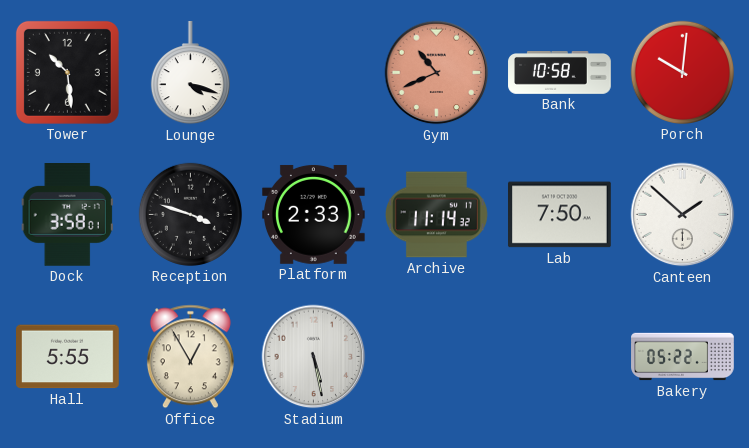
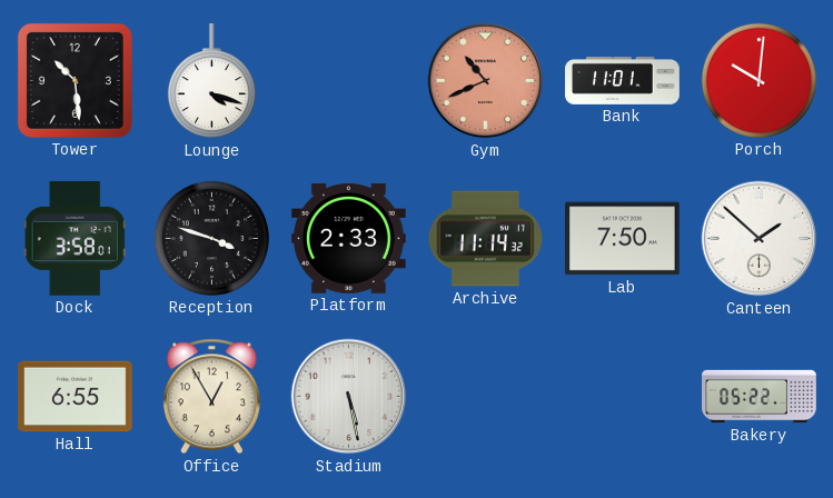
Bank: 10:58 -> 11:01 (623, 81)
Hall: 5:55 -> 6:55 (76, 397)
